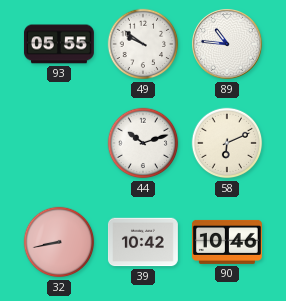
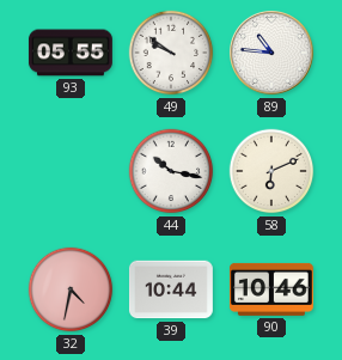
44: 10:12 -> 10:17 (171, 171)
32: 8:43 -> 4:32 (71, 289)
39: 10:42 -> 10:44 (171, 289)
